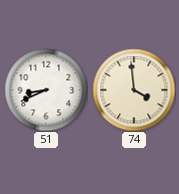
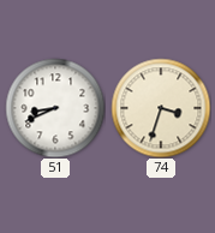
74: 3:59 -> 3:33 (161, 108)
